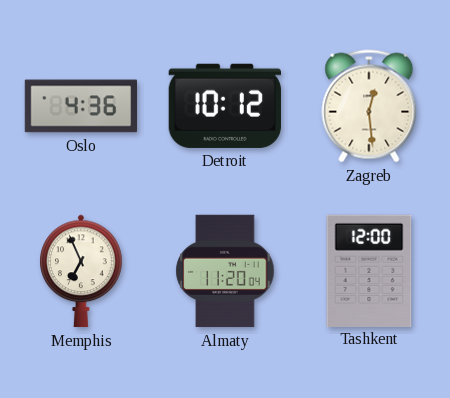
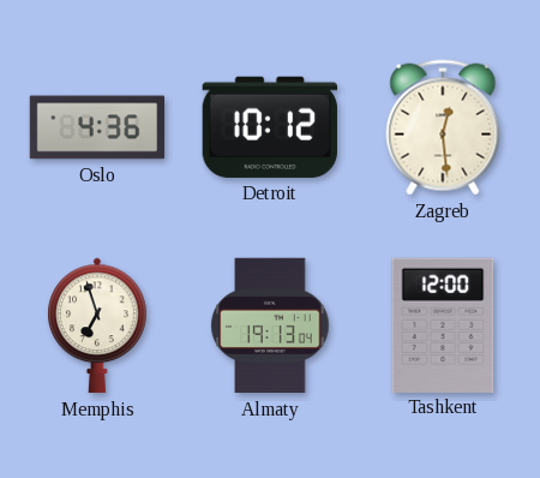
Memphis: 6:56 -> 6:57 (97, 325)
Almaty: 11:20 -> 19:13 (270, 325)
